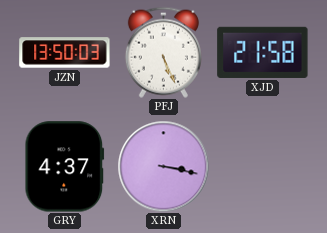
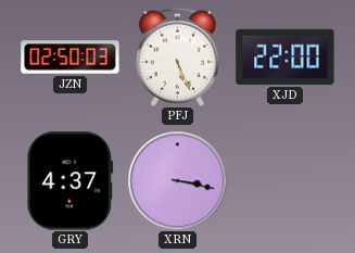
JZN: 13:50 -> 02:50 (71, 58)
XJD: 21:58 -> 22:00 (286, 56)
